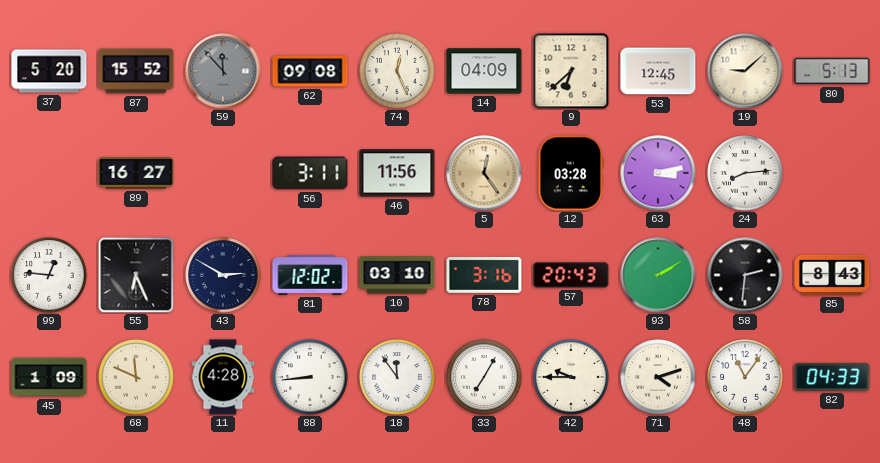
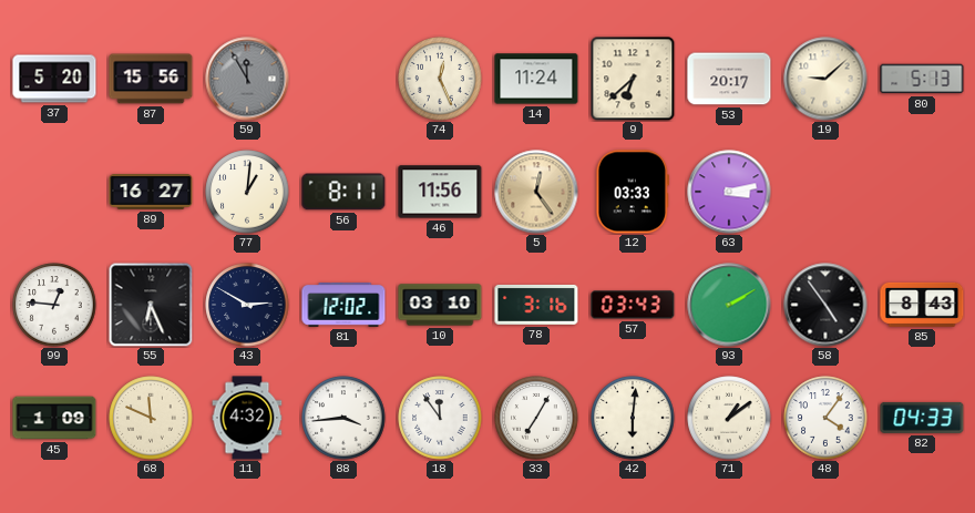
87: 15:52 -> 15:56 (151, 79)
59: 11:53 -> 11:55 (247, 79)
62: 09:08 -> none (310, 71)
14: 04:09 -> 11:24 (536, 79)
53: 12:45 -> 20:17 (729, 79)
77: none -> 1:01 (247, 192)
56: 3:11 -> 8:11 (343, 192)
12: 03:28 -> 03:33 (632, 192)
24: 8:14 -> none (745, 173)
57: 20:43 -> 03:43 (633, 305)
58: 2:31 -> 4:54 (825, 305)
11: 4:28 -> 4:32 (247, 418)
88: 8:44 -> 3:44 (343, 418)
42: 9:45 -> 6:01 (633, 418)
71: 4:12 -> 1:09 (729, 418)
48: 11:06 -> 4:06 (825, 418)
